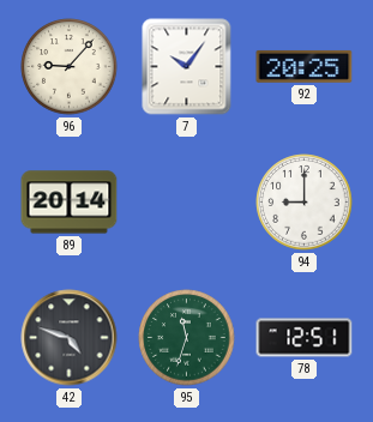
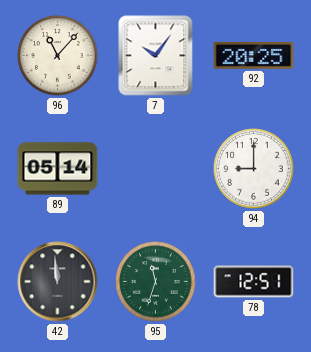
96: 9:07 -> 11:07 (58, 56)
89: 20:14 -> 05:14 (58, 169)
42: 4:48 -> 11:59 (58, 282)
